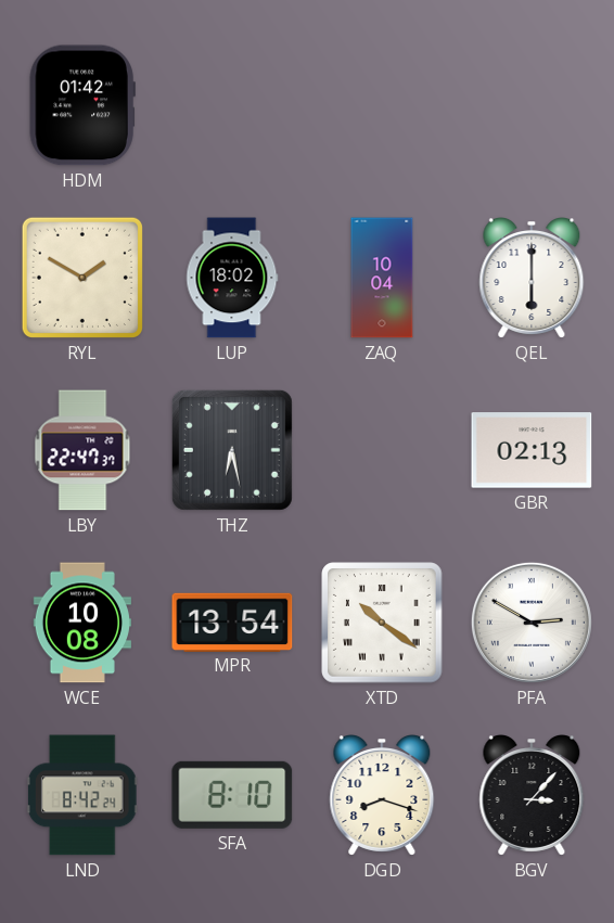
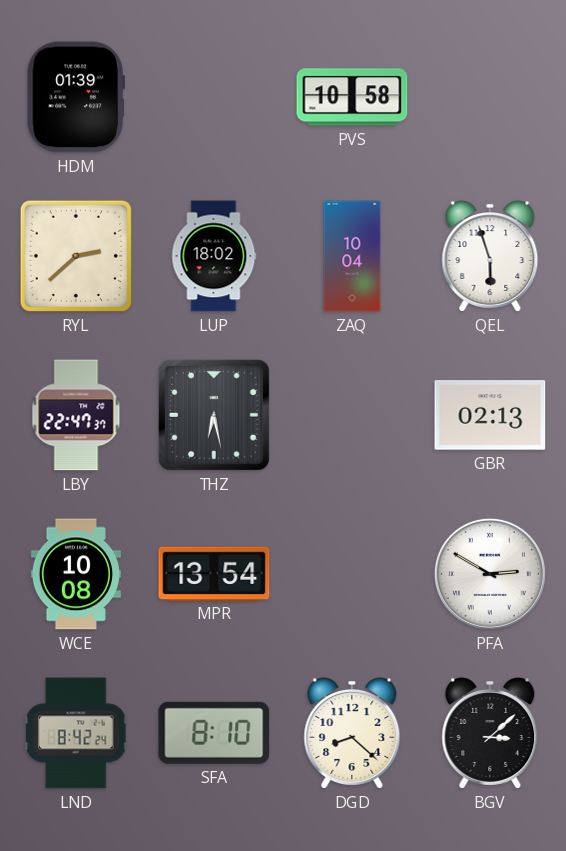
HDM: 01:42 -> 01:39 (76, 97)
PVS: none -> 10:58 (352, 97)
RYL: 1:50 -> 2:38 (76, 256)
QEL: 6:00 -> 5:57 (490, 257)
XTD: 10:21 -> none (382, 623)
DGD: 8:18 -> 8:22 (352, 734)
BGV: 3:07 -> 3:08 (490, 734)
